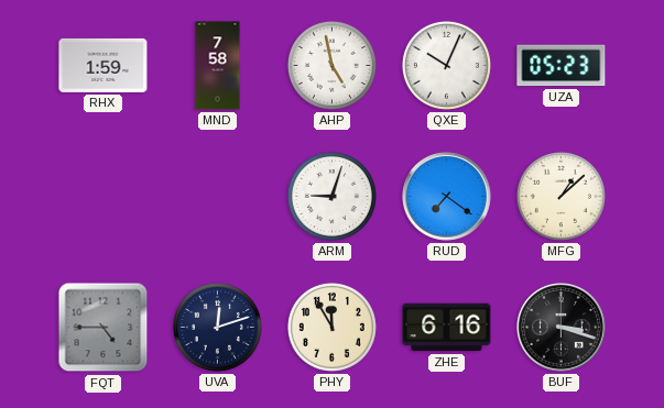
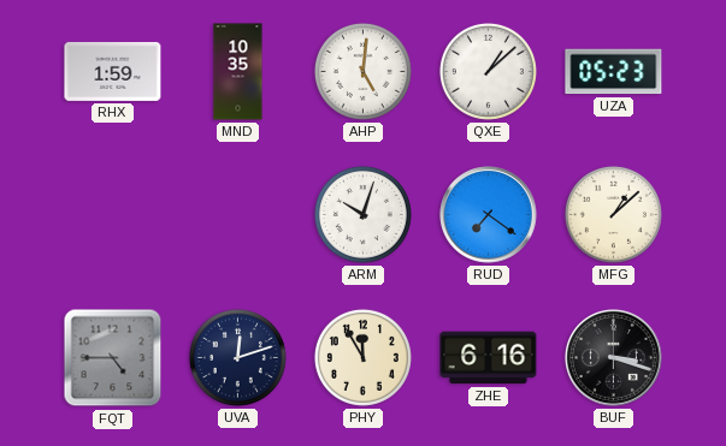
MND: 7:58 -> 10:35 (238, 72)
AHP: 4:58 -> 5:01 (362, 71)
QXE: 10:04 -> 1:08 (488, 71)
ARM: 9:03 -> 10:03 (362, 214)
